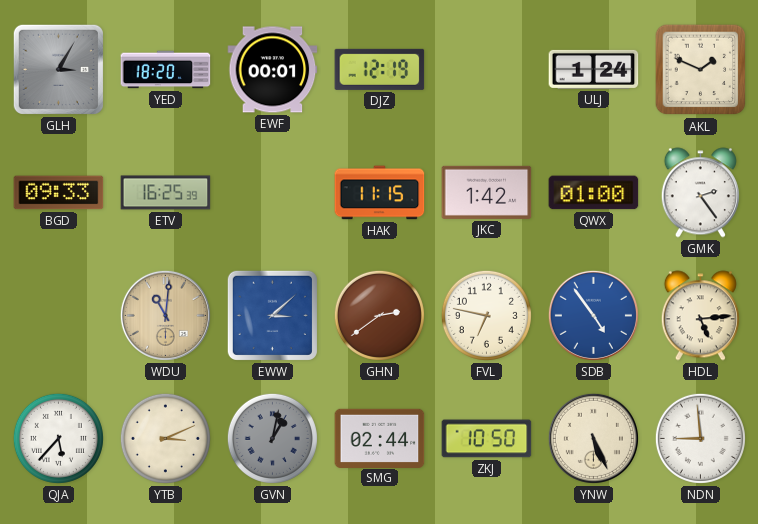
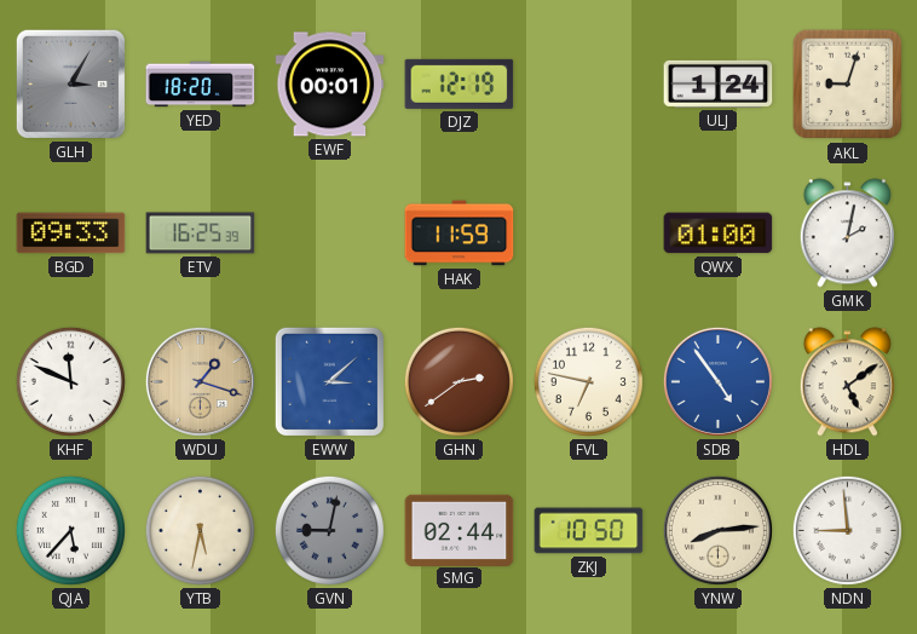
AKL: 1:49 -> 9:03 (848, 85)
HAK: 11:15 -> 11:59 (460, 234)
JKC: 1:42 -> none (487, 192)
GMK: 2:24 -> 2:02 (847, 234)
KHF: none -> 11:49 (70, 381)
WDU: 11:01 -> 1:18 (200, 381)
HDL: 5:14 -> 5:09 (847, 382)
YTB: 3:11 -> 5:32 (200, 530)
GVN: 1:02 -> 9:02 (329, 530)
YNW: 5:26 -> 8:14 (717, 530)
